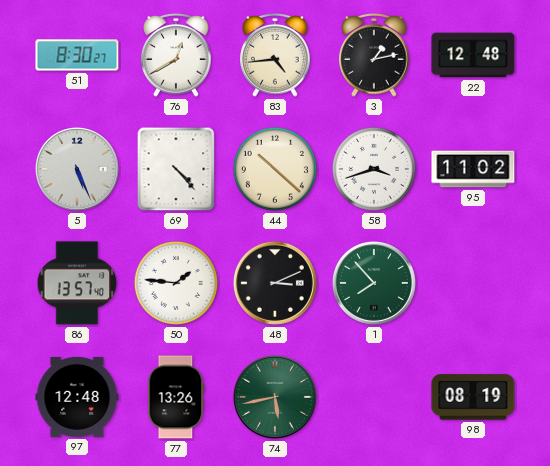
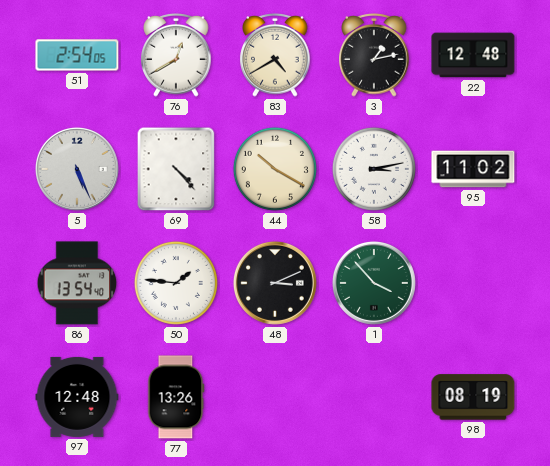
51: 8:30 -> 2:54 (77, 55)
83: 4:44 -> 4:40 (275, 56)
44: 10:22 -> 10:20 (275, 169)
58: 3:42 -> 3:13 (374, 169)
86: 13:57 -> 13:54 (77, 283)
1: 7:53 -> 3:53 (374, 283)
74: 5:43 -> none (275, 397)
